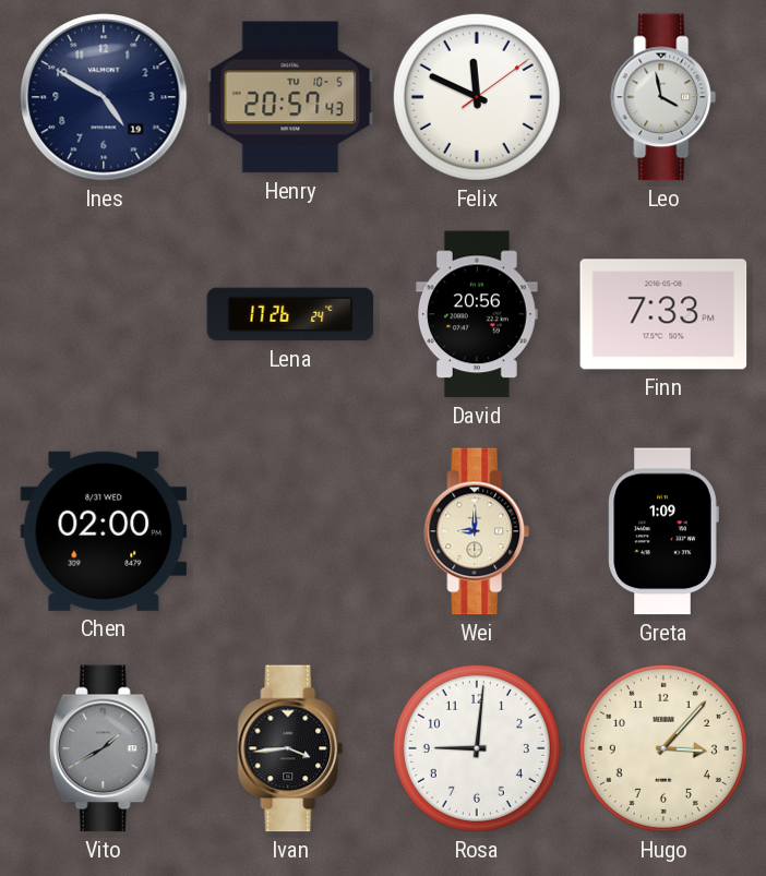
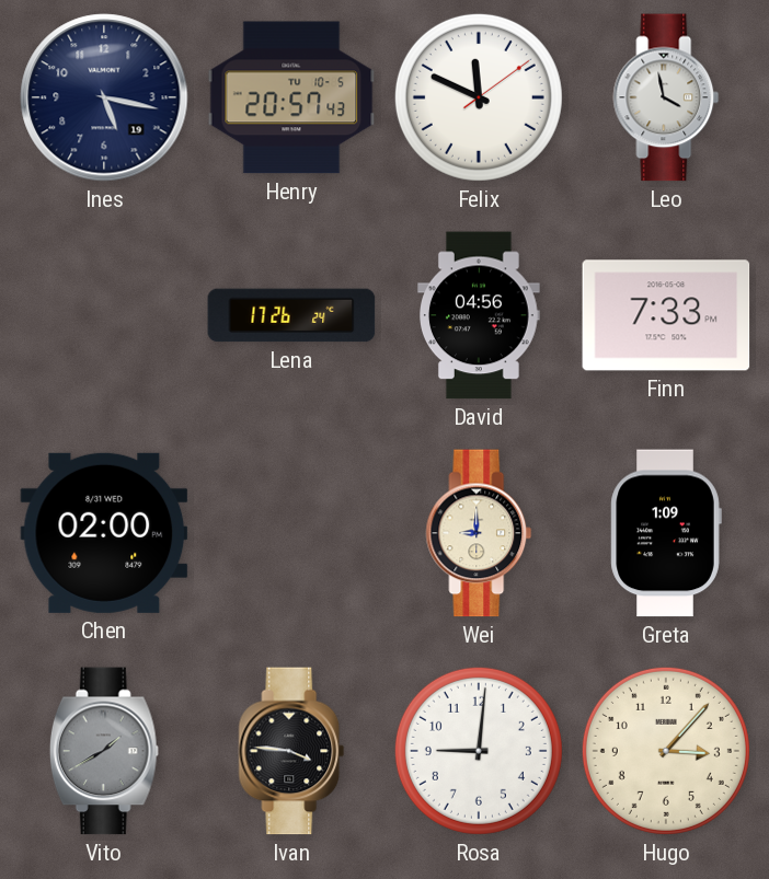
Ines: 4:50 -> 5:17 (104, 97)
David: 20:56 -> 04:56 (480, 315)
Ivan: 3:44 -> 3:46 (291, 751)
